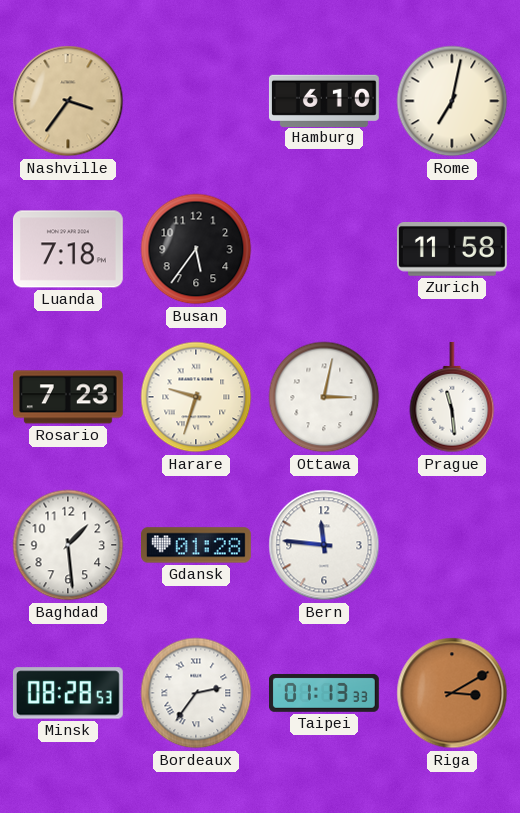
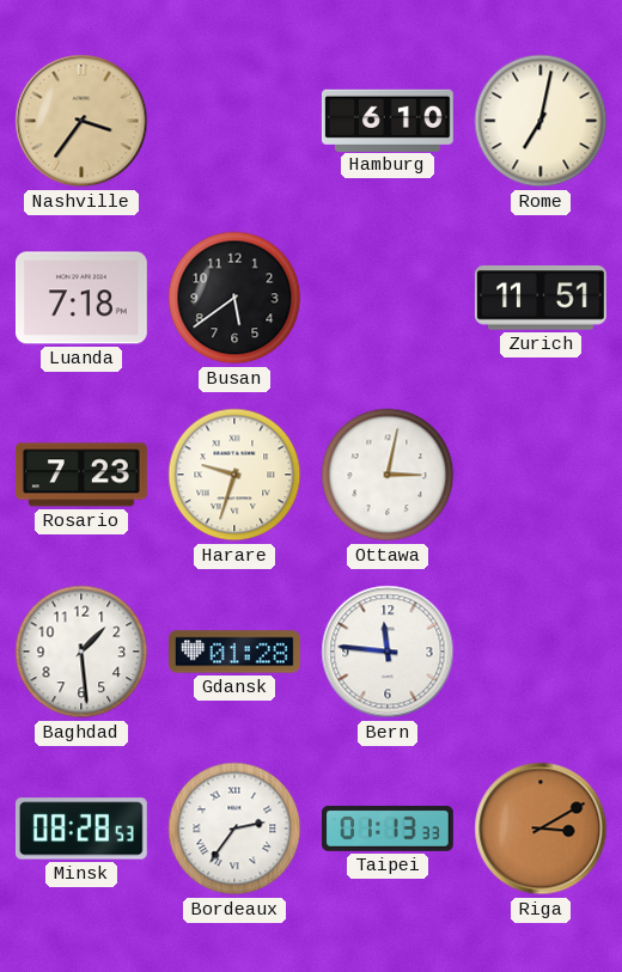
Busan: 5:36 -> 5:39 (234, 298)
Zurich: 11:58 -> 11:51 (541, 299)
Prague: 11:29 -> none (452, 397)
